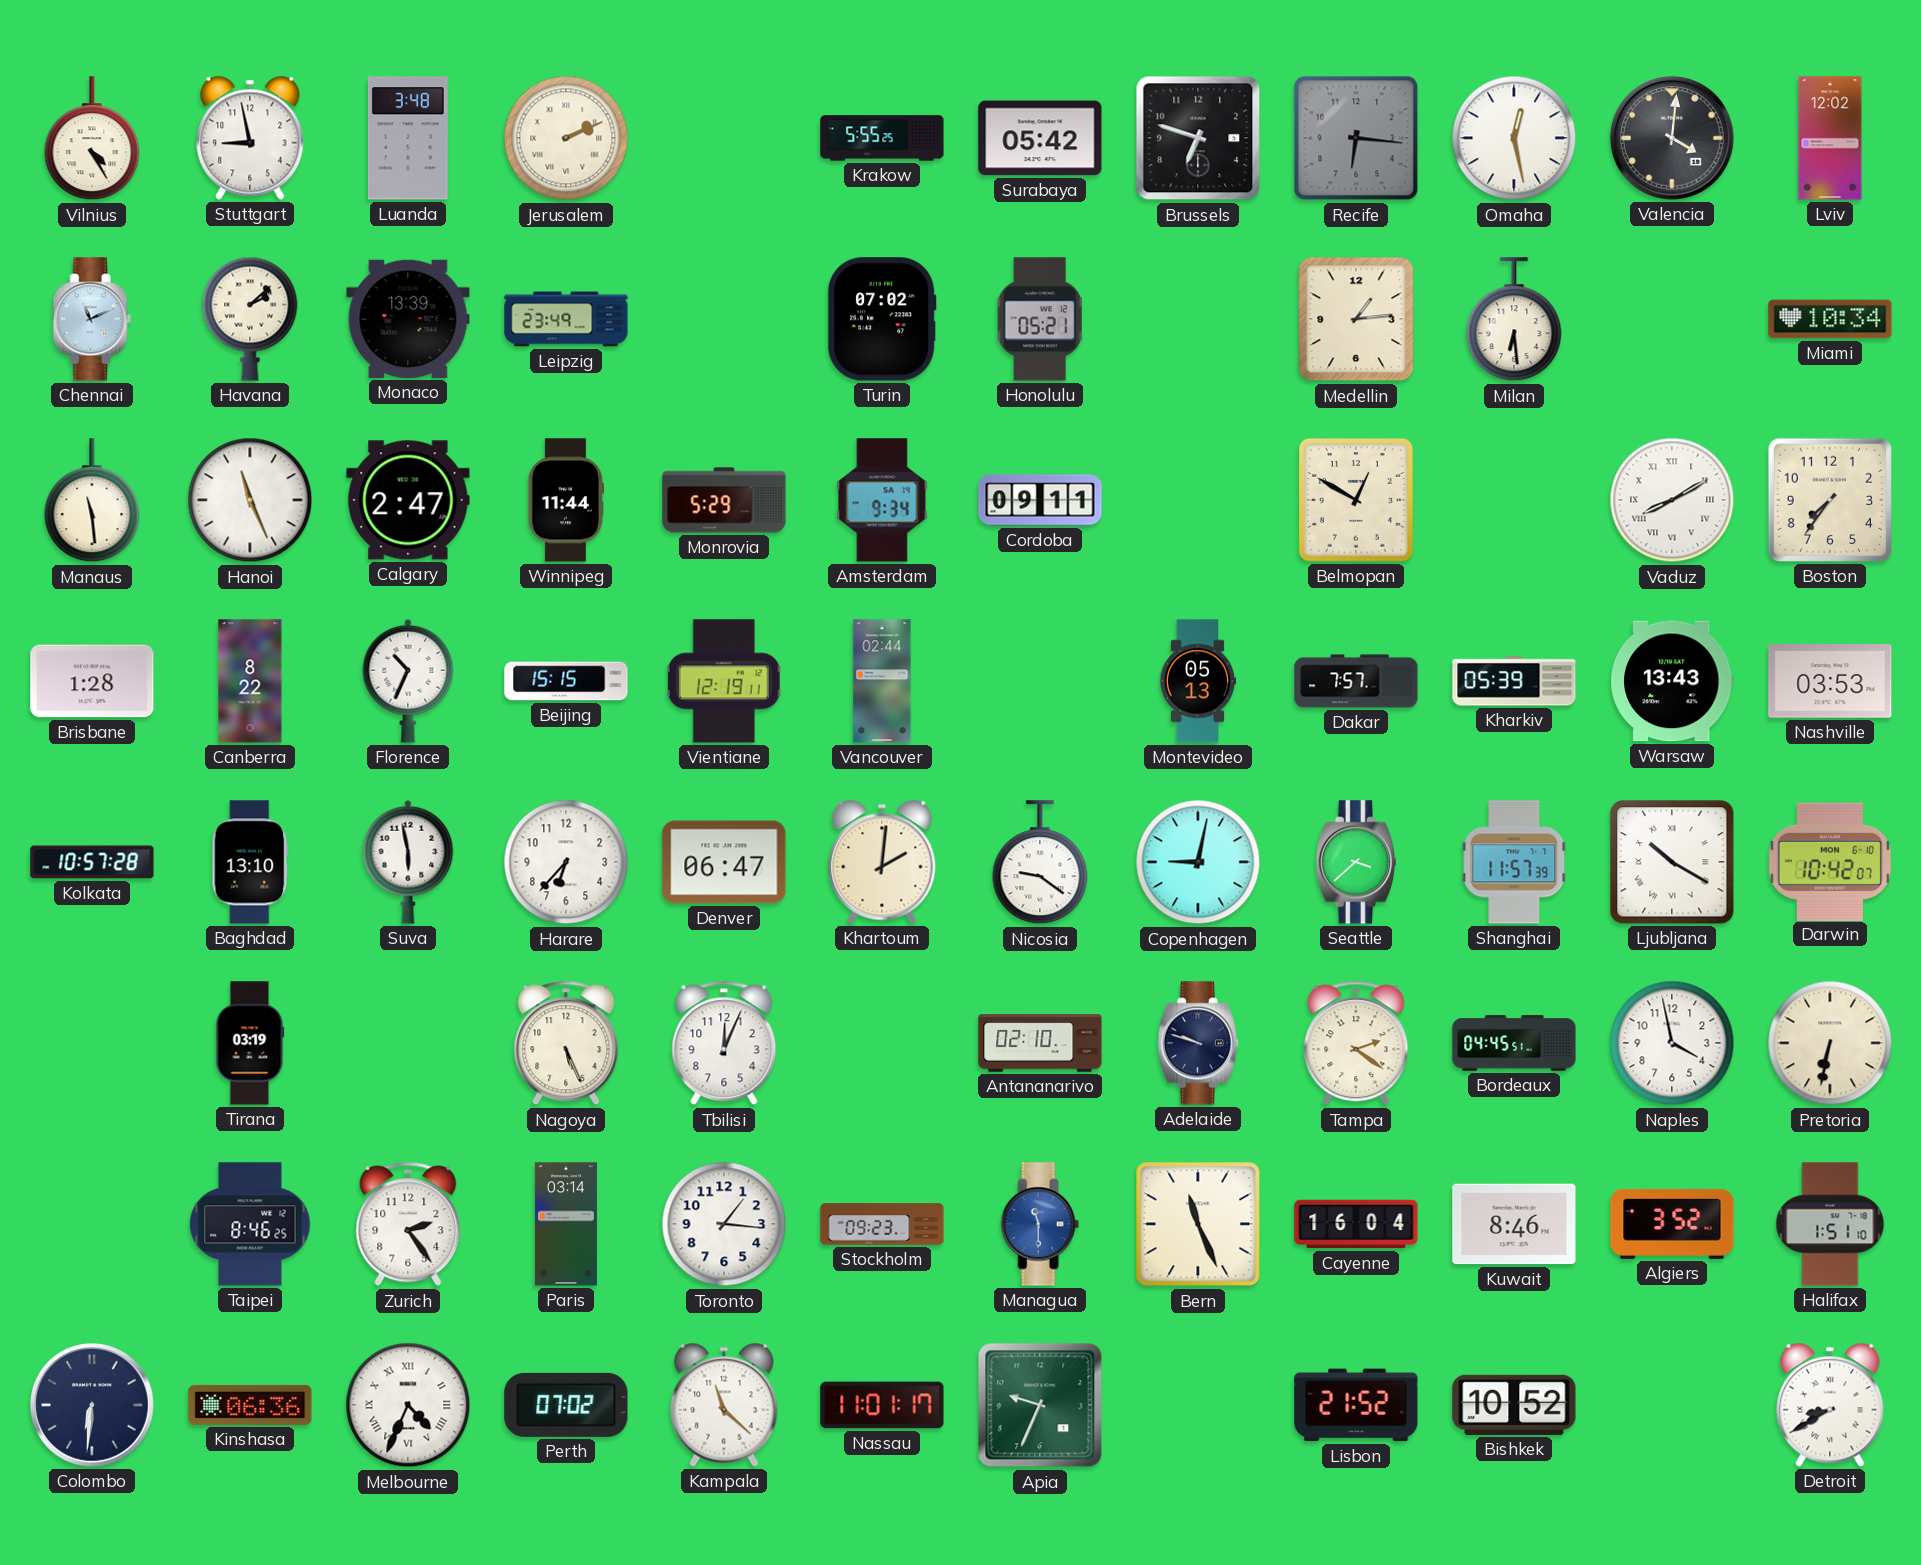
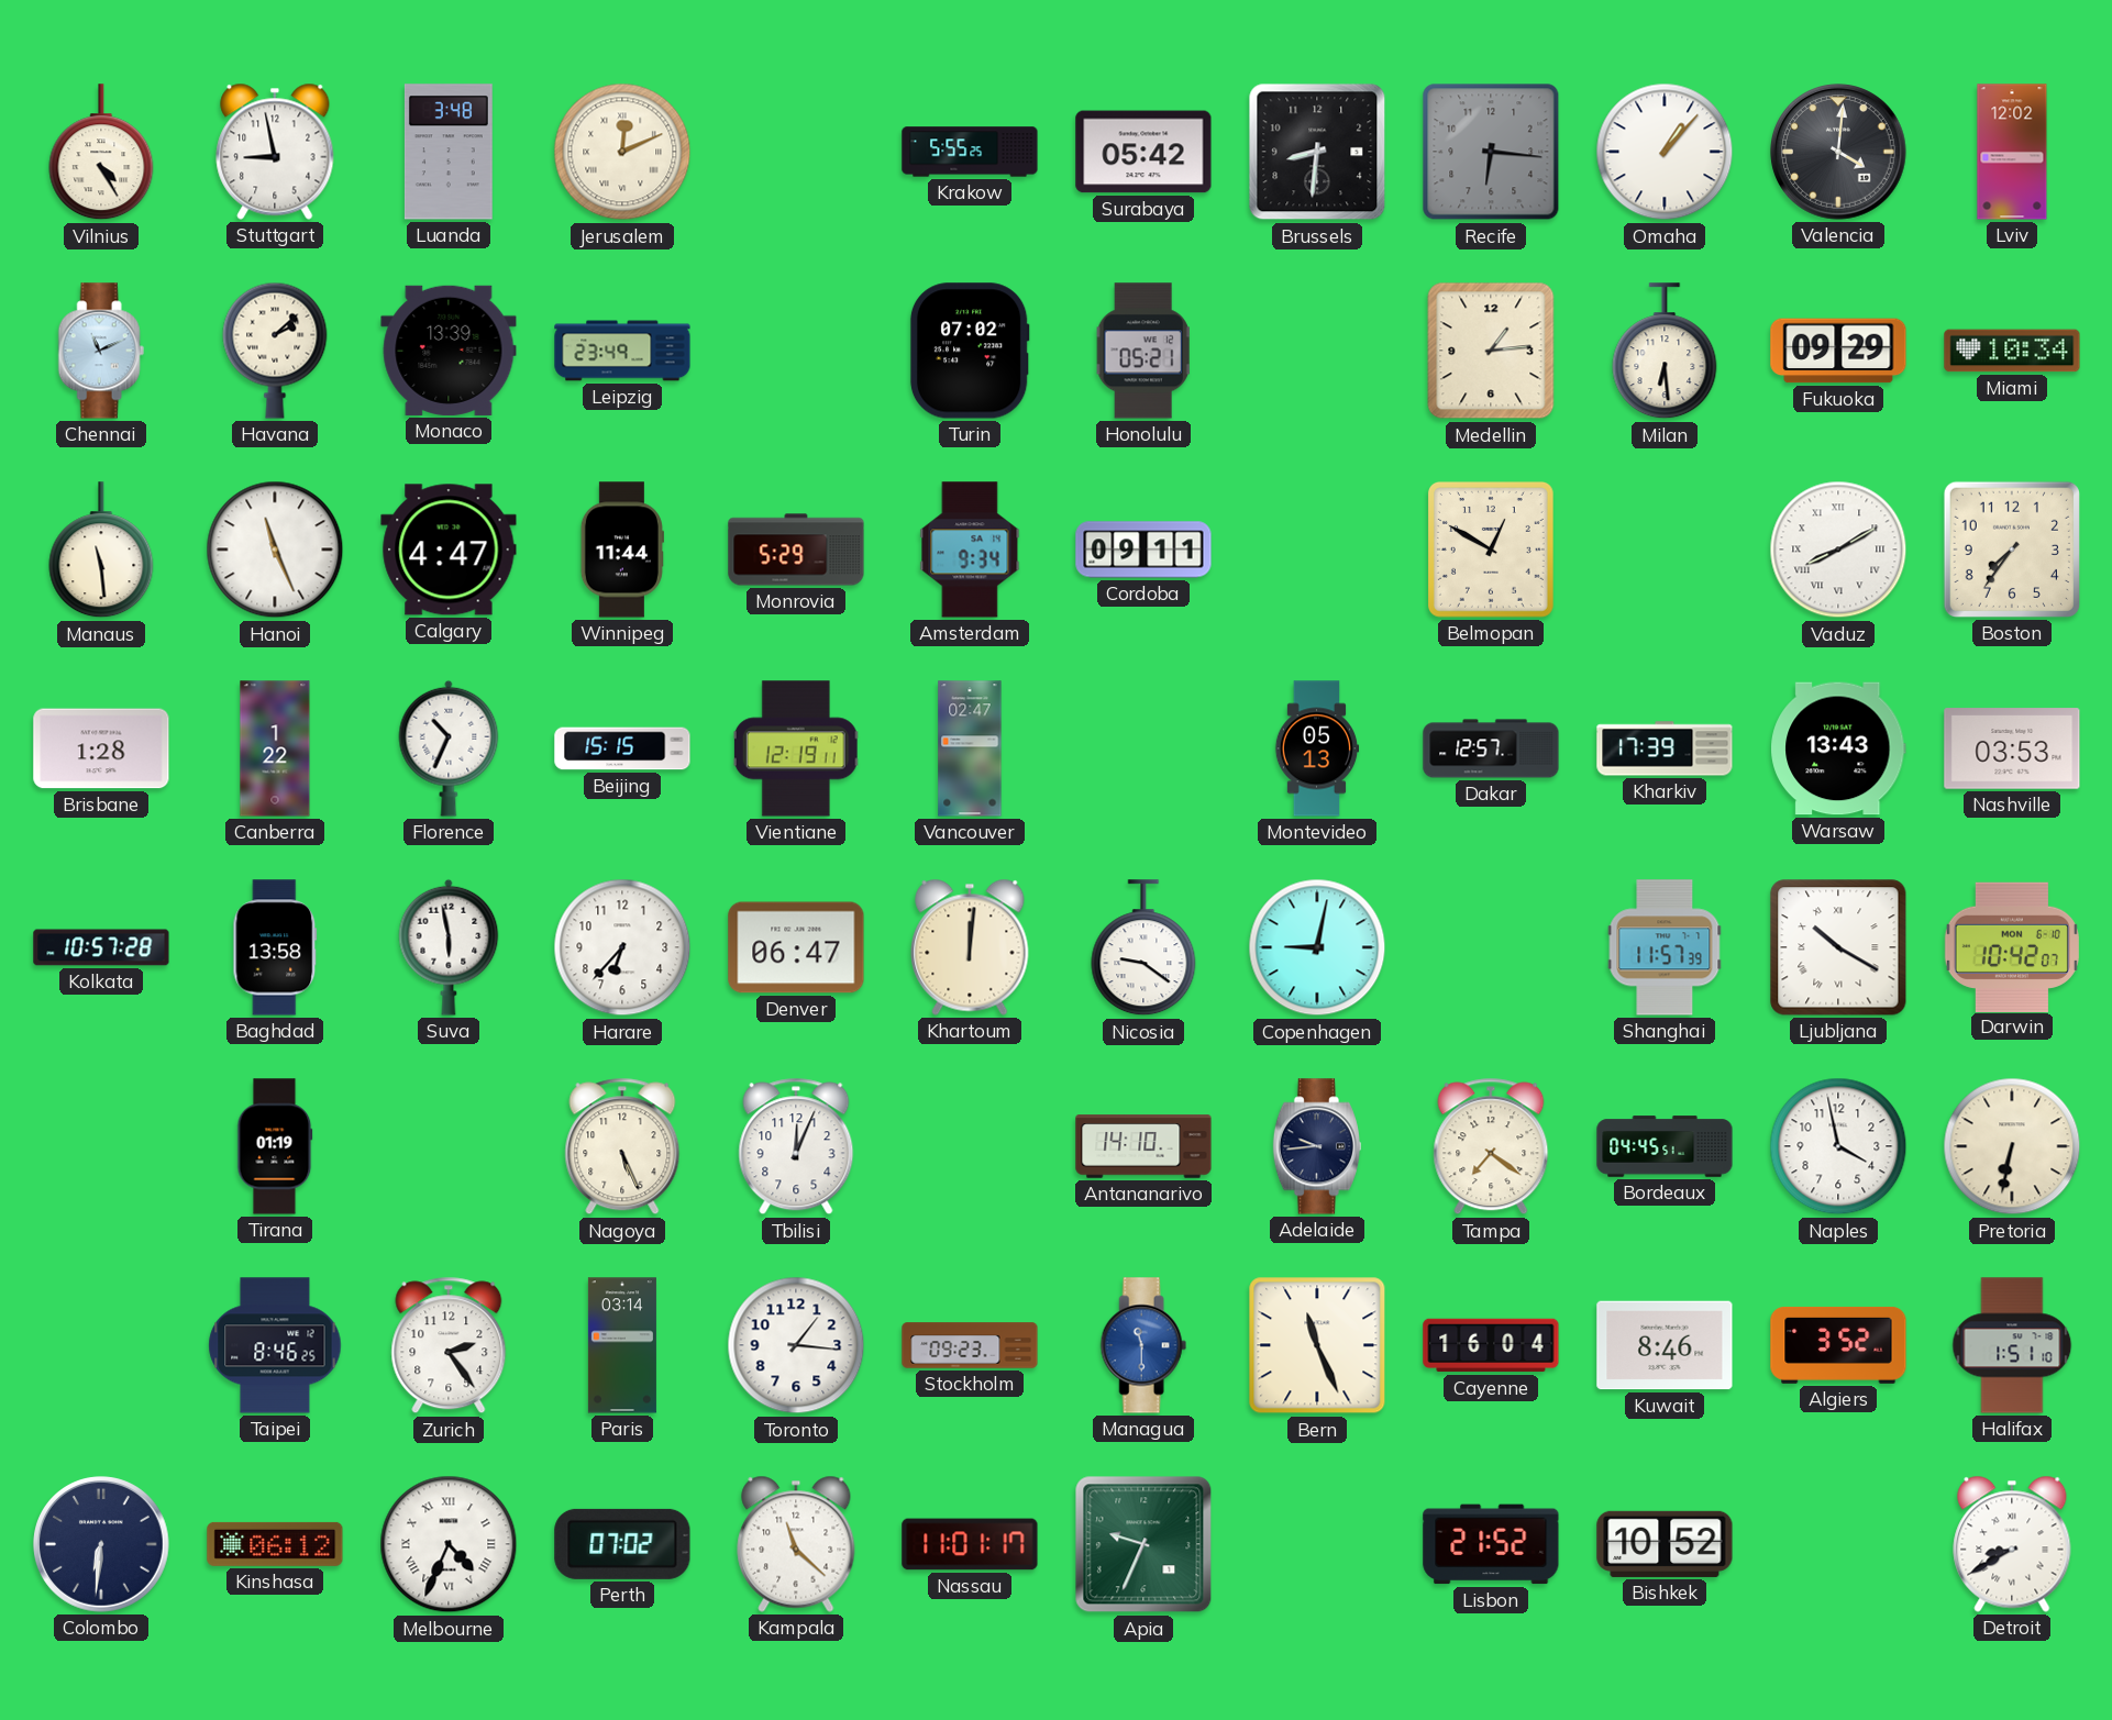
Jerusalem: 2:11 -> 12:11 (622, 152)
Brussels: 6:48 -> 8:31 (1317, 152)
Omaha: 12:28 -> 1:07 (1665, 152)
Fukuoka: none -> 09:29 (1838, 351)
Calgary: 2:47 -> 4:47 (449, 550)
Canberra: 8:22 -> 1:22 (275, 748)
Vancouver: 02:44 -> 02:47 (970, 748)
Dakar: 7:57 -> 12:57 (1491, 748)
Kharkiv: 05:39 -> 17:39 (1665, 748)
Baghdad: 13:10 -> 13:58 (275, 947)
Khartoum: 2:01 -> 12:01 (970, 947)
Seattle: 3:38 -> none (1356, 862)
Tirana: 03:19 -> 01:19 (275, 1146)
Antananarivo: 02:10 -> 14:10 (1143, 1146)
Adelaide: 9:48 -> 9:44 (1317, 1146)
Tampa: 2:21 -> 7:21 (1491, 1146)
Kinshasa: 06:36 -> 06:12 (275, 1544)
